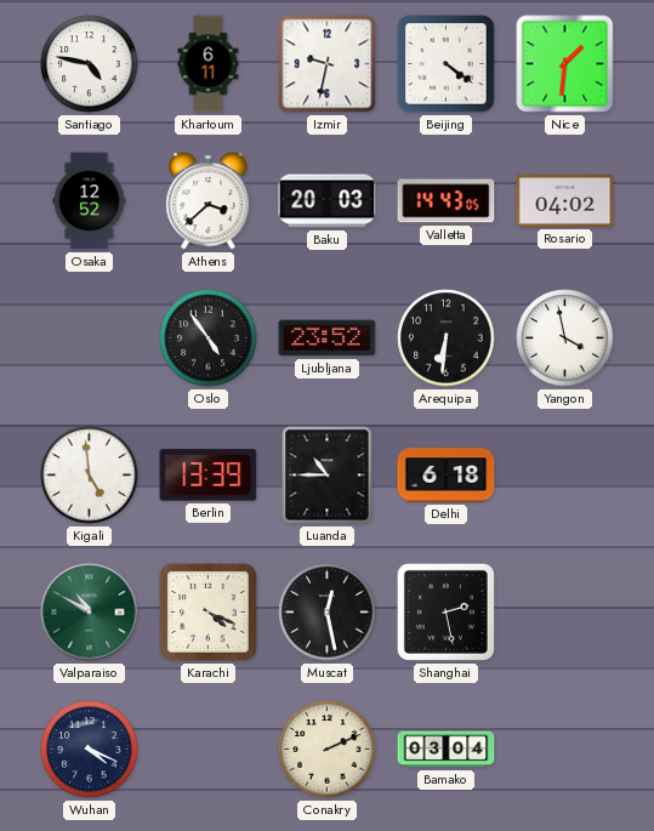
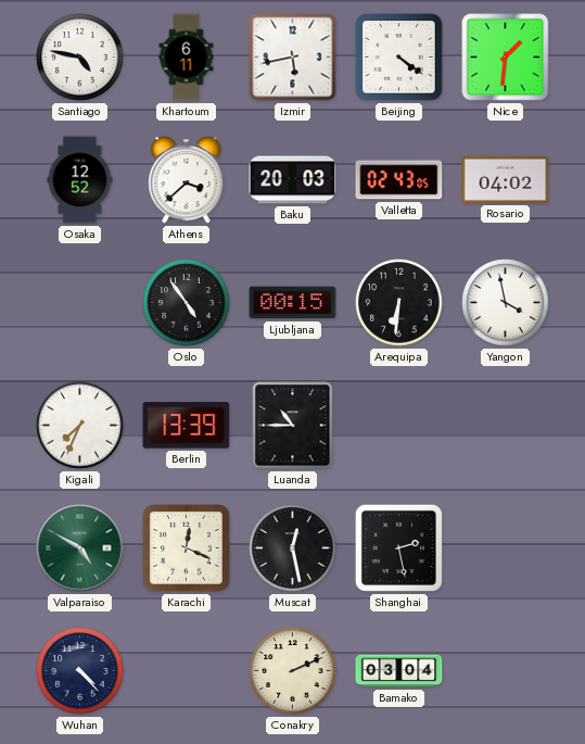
Izmir: 9:32 -> 5:43 (293, 58)
Valletta: 14:43 -> 02:43 (399, 180)
Ljubljana: 23:52 -> 00:15 (293, 303)
Kigali: 4:59 -> 7:34 (80, 426)
Delhi: 6:18 -> none (447, 476)
Valparaiso: 10:50 -> 4:50 (80, 548)
Karachi: 4:19 -> 12:19 (187, 548)
Wuhan: 4:19 -> 4:23 (80, 671)
